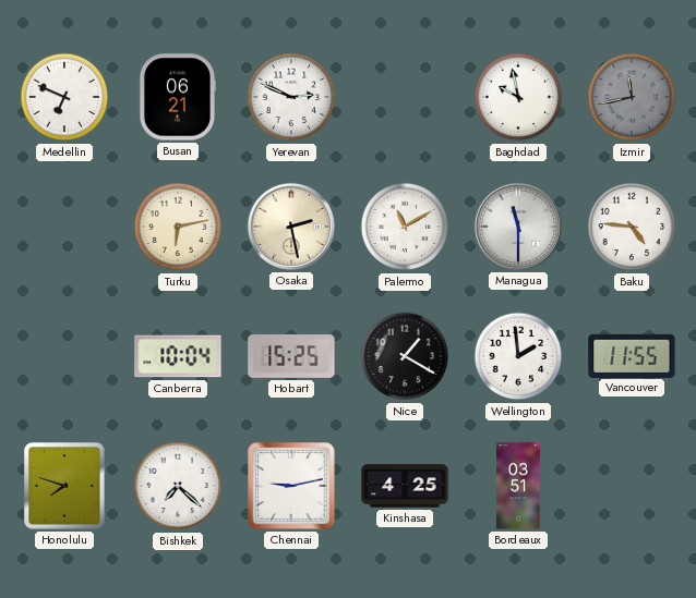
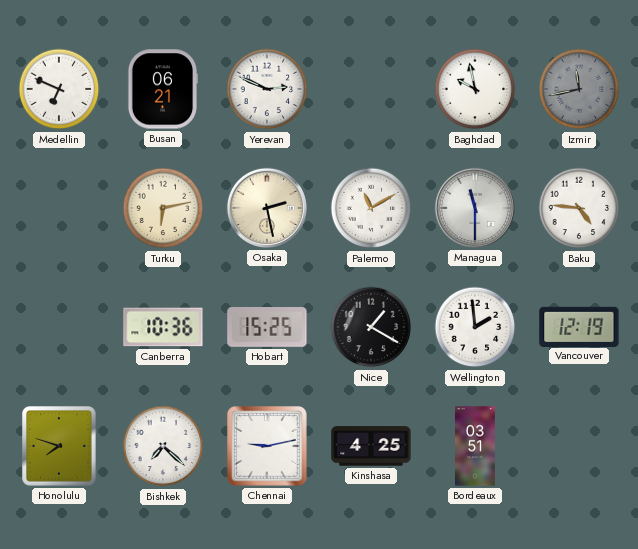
Canberra: 10:04 -> 10:36 (163, 327)
Vancouver: 11:55 -> 12:19 (579, 326)
